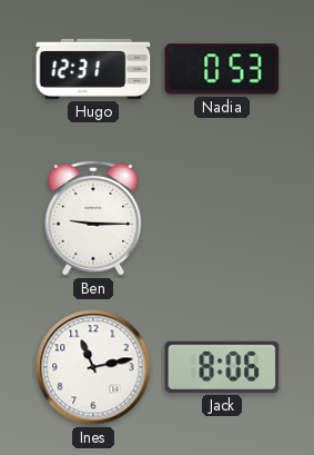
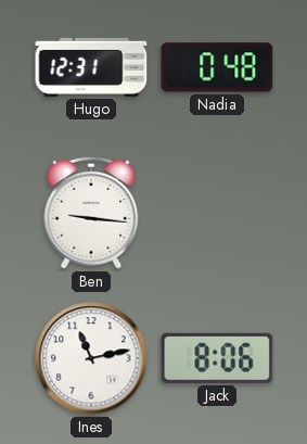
Nadia: 0:53 -> 0:48 (217, 67)
Ben: 9:15 -> 9:16 (91, 213)
